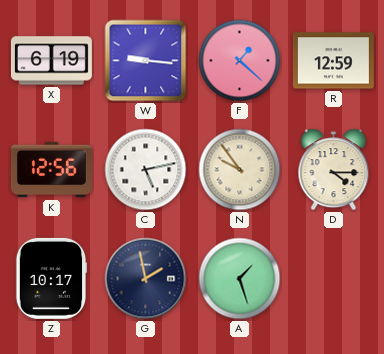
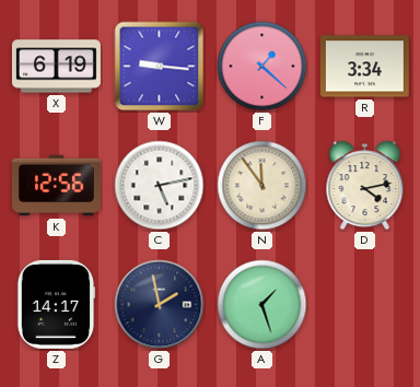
R: 12:59 -> 3:34 (364, 67)
N: 9:54 -> 11:54 (262, 186)
D: 4:15 -> 4:13 (365, 186)
Z: 10:17 -> 14:17 (56, 304)
